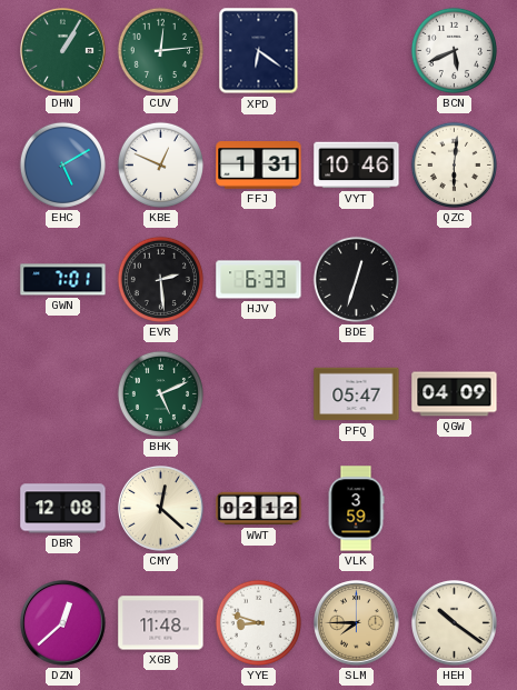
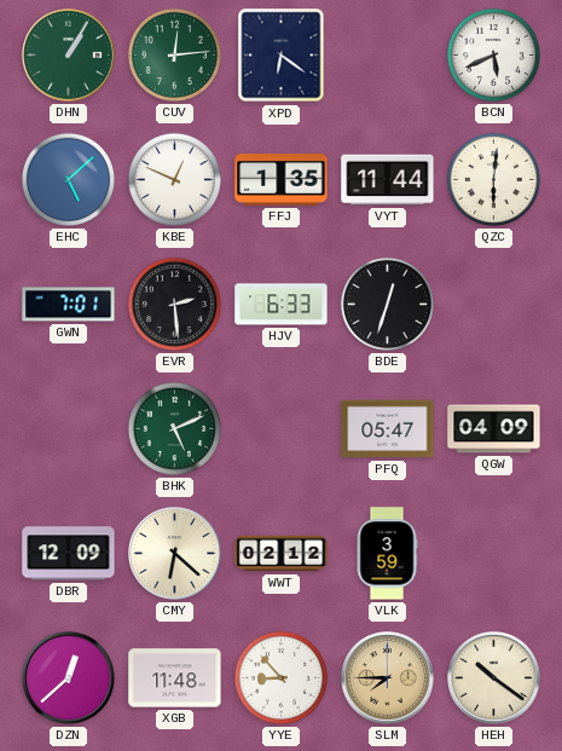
EHC: 5:10 -> 5:08 (68, 179)
FFJ: 1:31 -> 1:35 (282, 180)
VYT: 10:46 -> 11:44 (388, 180)
DBR: 12:08 -> 12:09 (69, 554)
CMY: 12:22 -> 6:22 (175, 554)
YYE: 8:48 -> 8:53 (280, 677)
